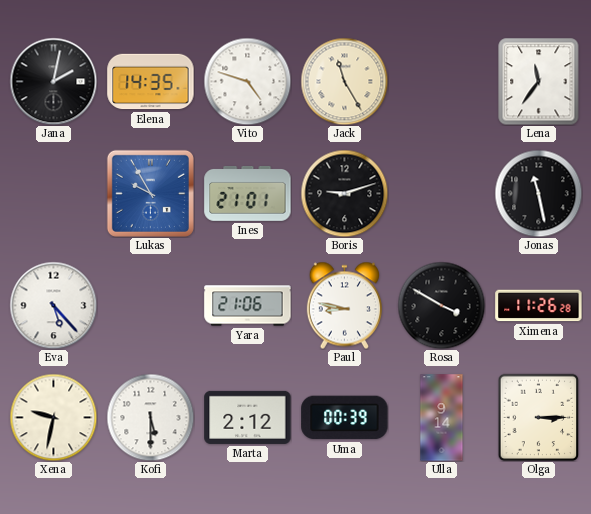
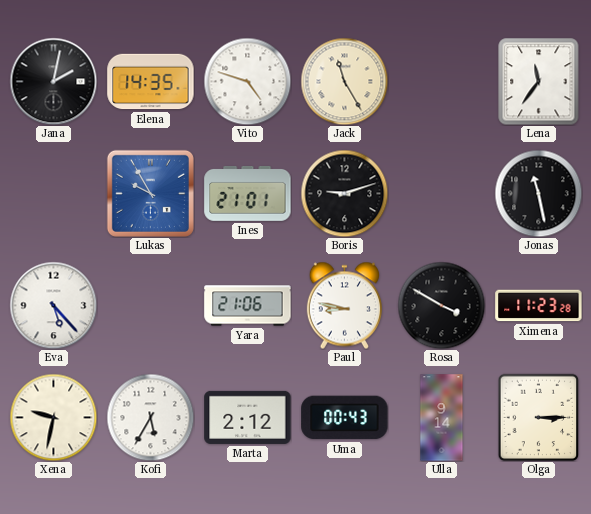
Ximena: 11:26 -> 11:23 (539, 306)
Kofi: 5:30 -> 5:35 (150, 417)
Uma: 00:39 -> 00:43 (345, 418)
